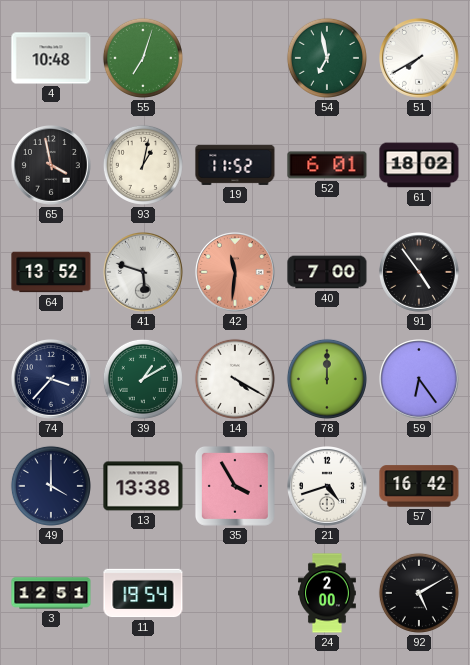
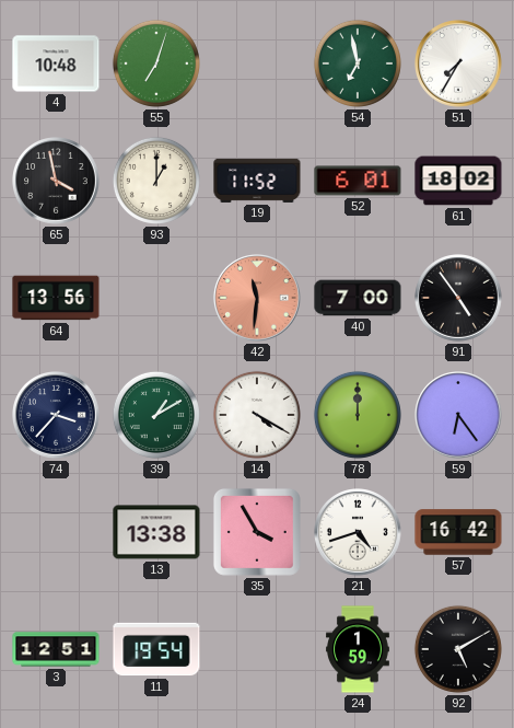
51: 7:40 -> 7:35 (459, 65)
93: 1:02 -> 1:00 (156, 181)
64: 13:52 -> 13:56 (56, 298)
41: 5:48 -> none (144, 273)
49: 4:00 -> none (51, 486)
24: 2:00 -> 1:59 (359, 649)
